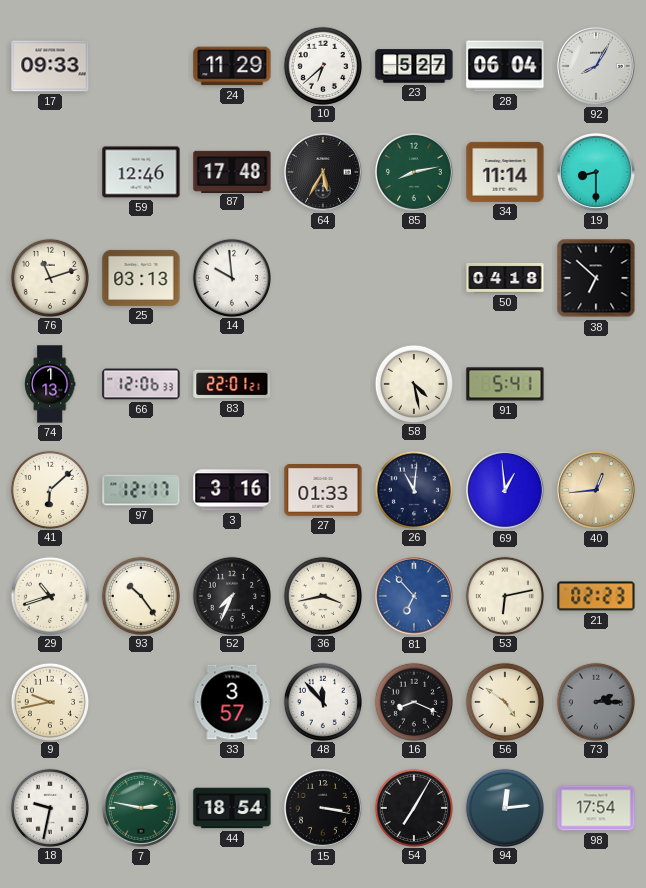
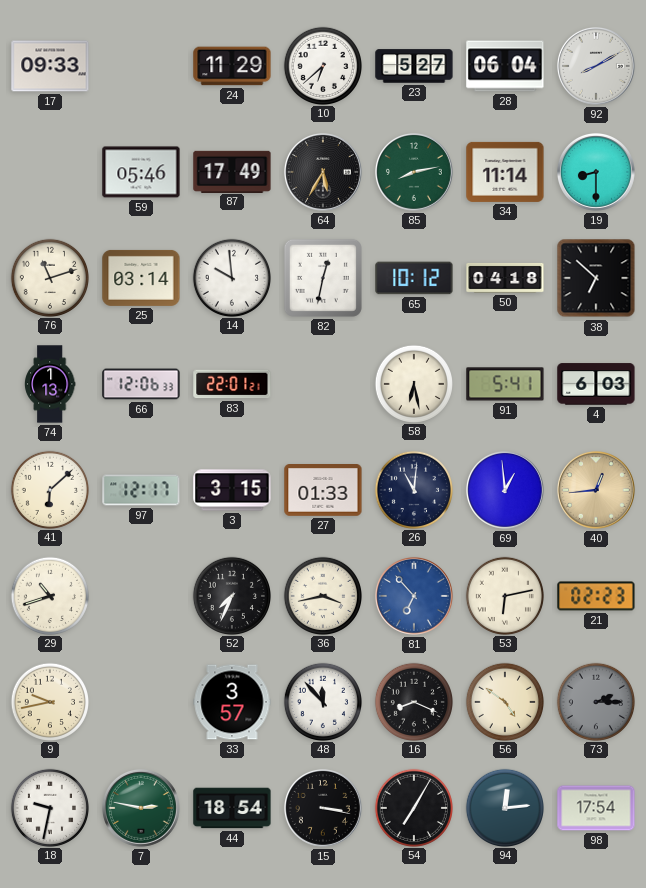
92: 8:05 -> 8:10 (596, 66)
59: 12:46 -> 05:46 (141, 172)
87: 17:48 -> 17:49 (232, 171)
25: 03:13 -> 03:14 (141, 278)
82: none -> 12:32 (323, 278)
65: none -> 10:12 (414, 278)
58: 4:28 -> 6:28 (413, 383)
4: none -> 6:03 (596, 384)
3: 3:16 -> 3:15 (232, 490)
93: 10:24 -> none (140, 595)
